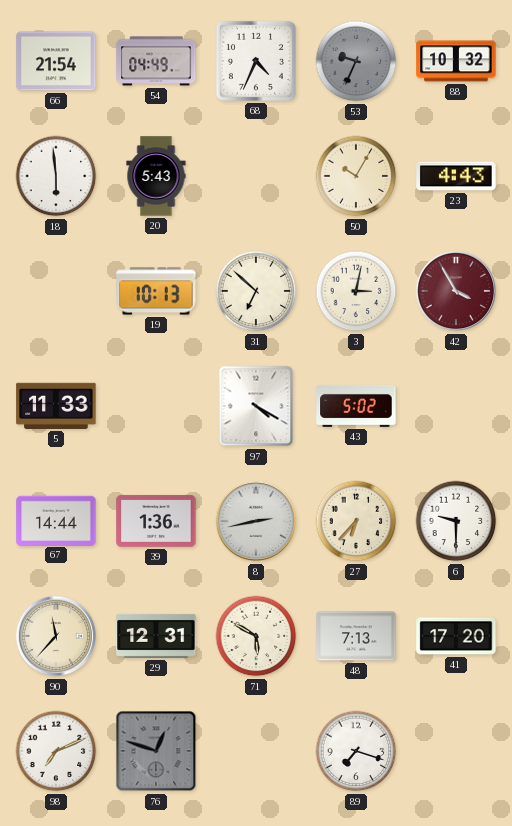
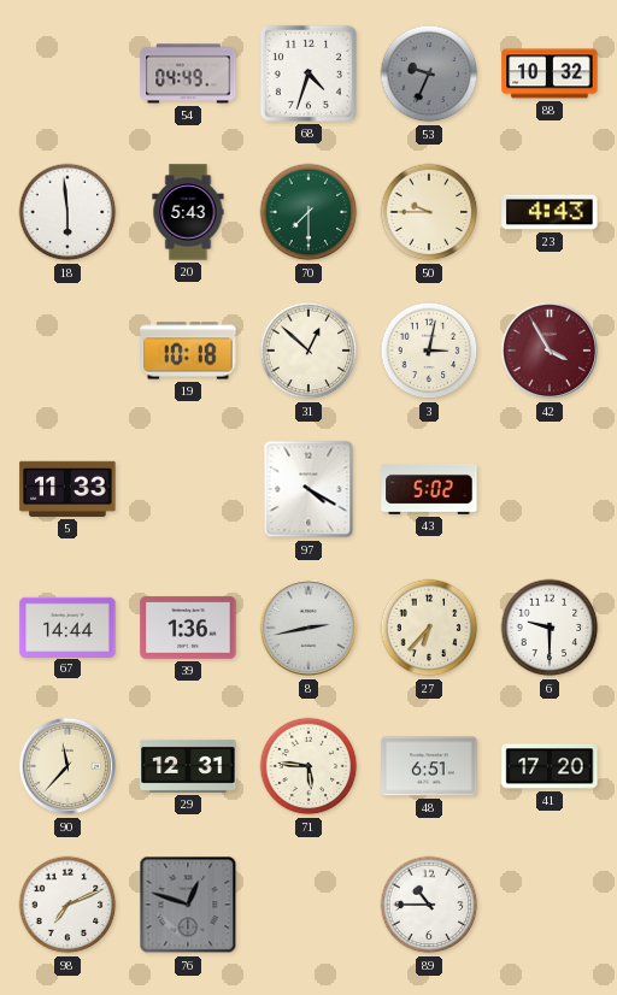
66: 21:54 -> none (56, 61)
68: 4:34 -> 4:33 (308, 73)
70: none -> 7:30 (308, 212)
50: 10:05 -> 9:45 (429, 212)
19: 10:13 -> 10:18 (188, 351)
31: 6:52 -> 12:52 (308, 351)
71: 5:50 -> 5:46 (308, 766)
48: 7:13 -> 6:51 (429, 766)
89: 7:18 -> 10:45 (429, 905)
